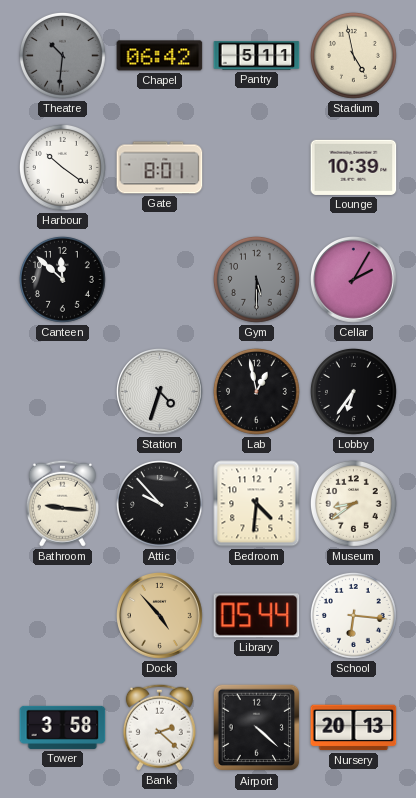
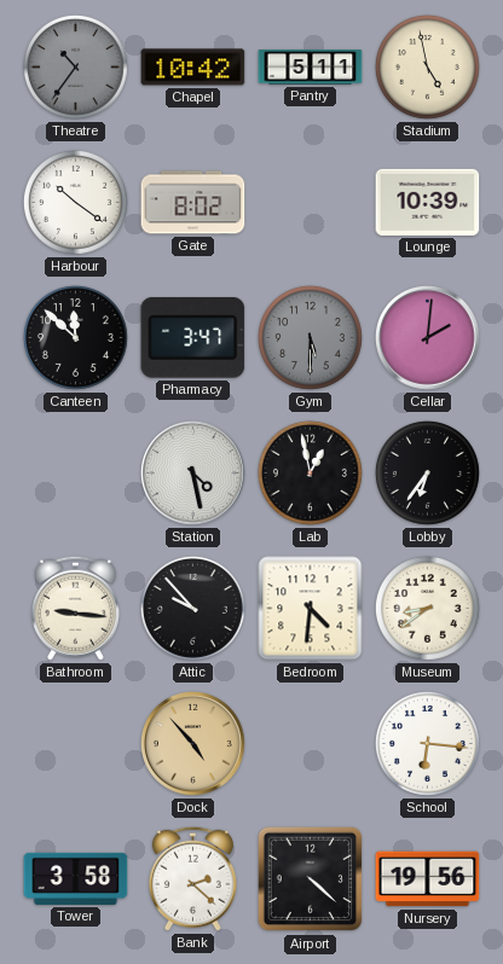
Theatre: 10:31 -> 10:36 (75, 66)
Chapel: 06:42 -> 10:42 (193, 68)
Gate: 8:01 -> 8:02 (193, 203)
Pharmacy: none -> 3:47 (193, 338)
Cellar: 2:05 -> 2:01 (428, 338)
Station: 4:33 -> 4:28 (193, 474)
Library: 05:44 -> none (257, 616)
Nursery: 20:13 -> 19:56 (428, 879)
